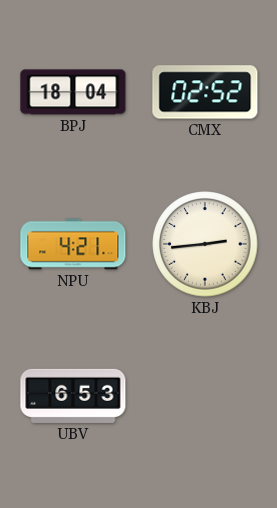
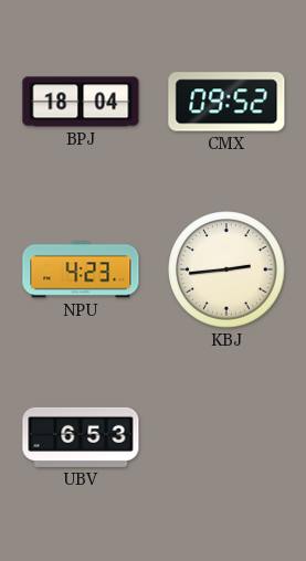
CMX: 02:52 -> 09:52 (226, 102)
NPU: 4:21 -> 4:23 (81, 269)
